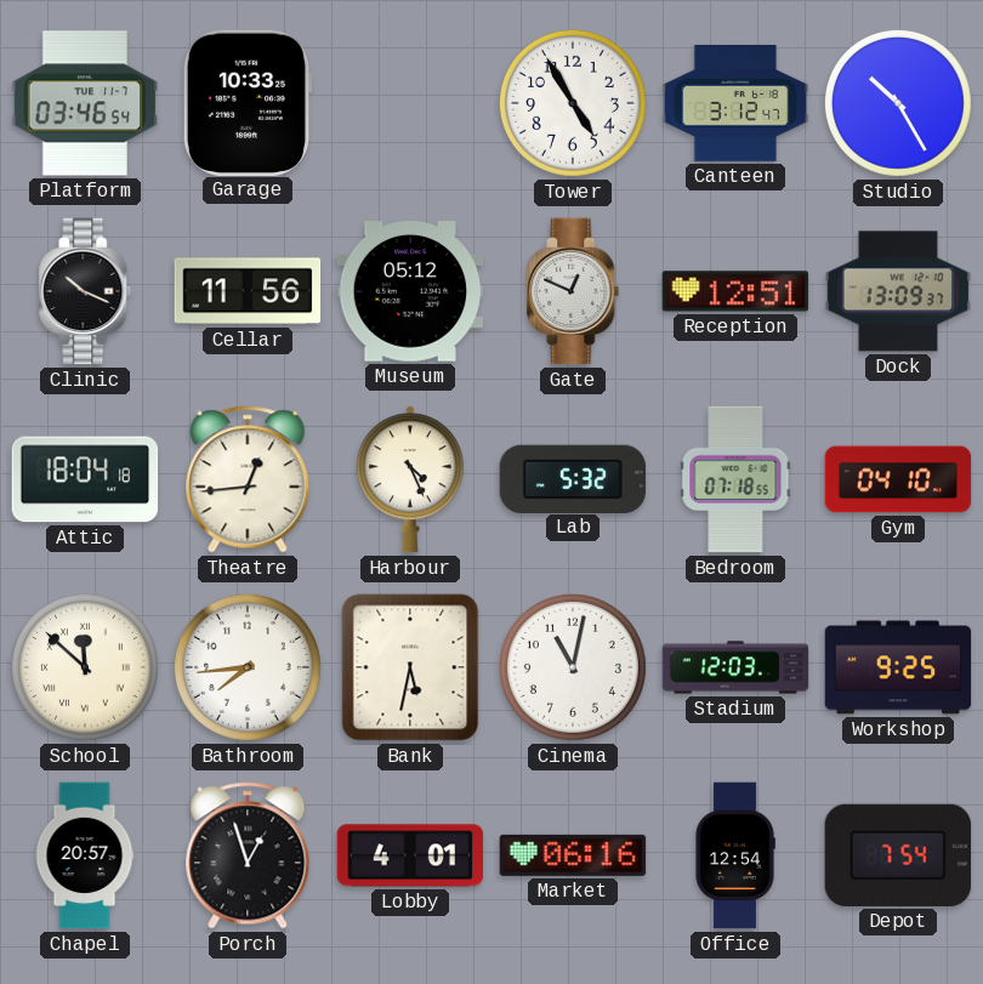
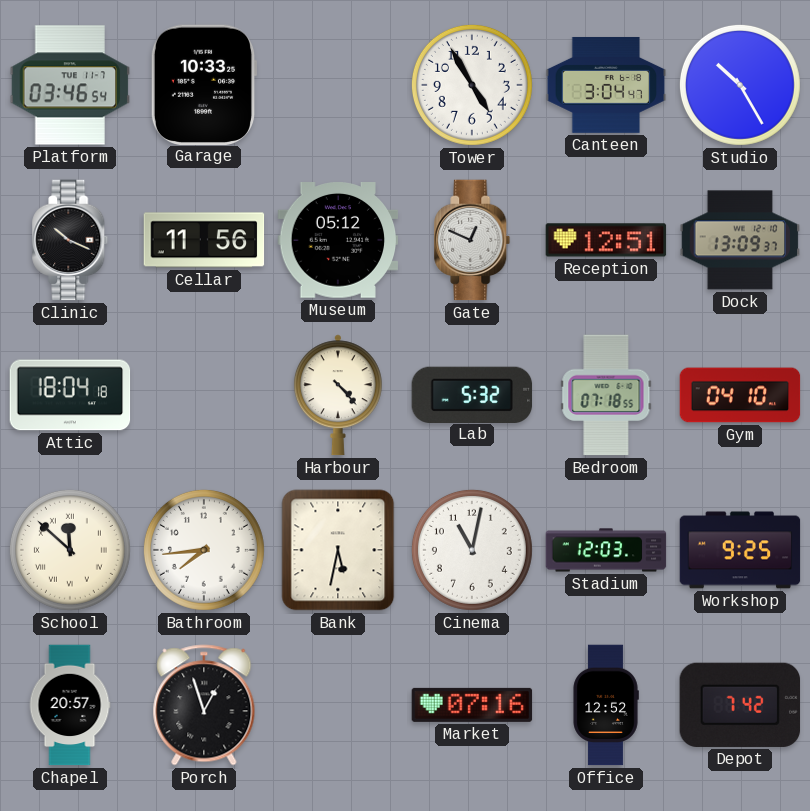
Canteen: 3:12 -> 3:04 (606, 85)
Theatre: 12:44 -> none (248, 479)
Harbour: 4:26 -> 4:23 (338, 395)
Lobby: 4:01 -> none (410, 855)
Market: 06:16 -> 07:16 (472, 705)
Office: 12:54 -> 12:52 (606, 705)
Depot: 7:54 -> 7:42 (740, 705)
